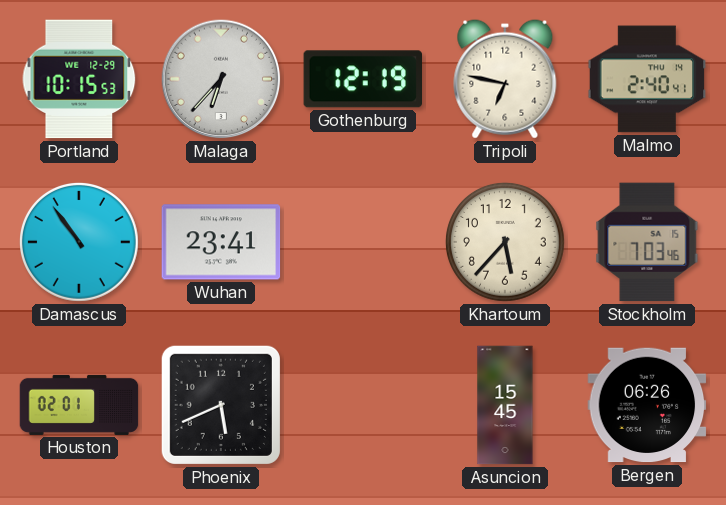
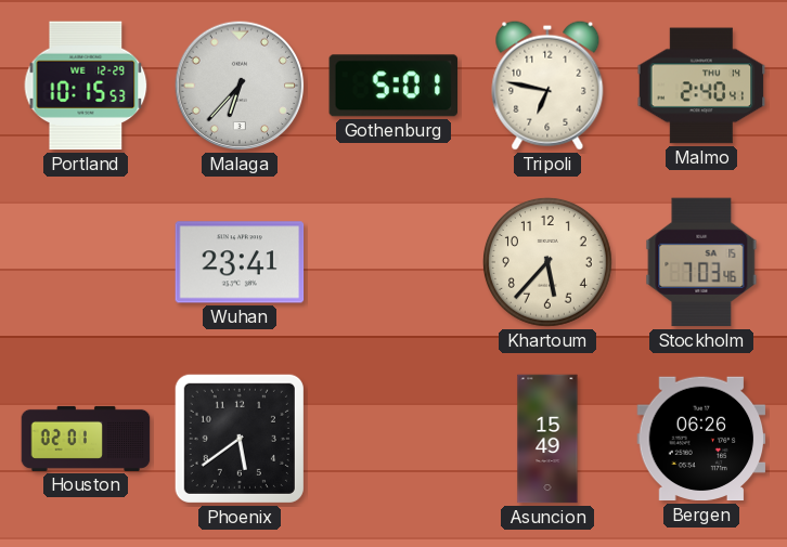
Gothenburg: 12:19 -> 5:01 (392, 86)
Damascus: 10:54 -> none (80, 243)
Phoenix: 5:41 -> 5:39 (240, 439)
Asuncion: 15:45 -> 15:49 (547, 439)
